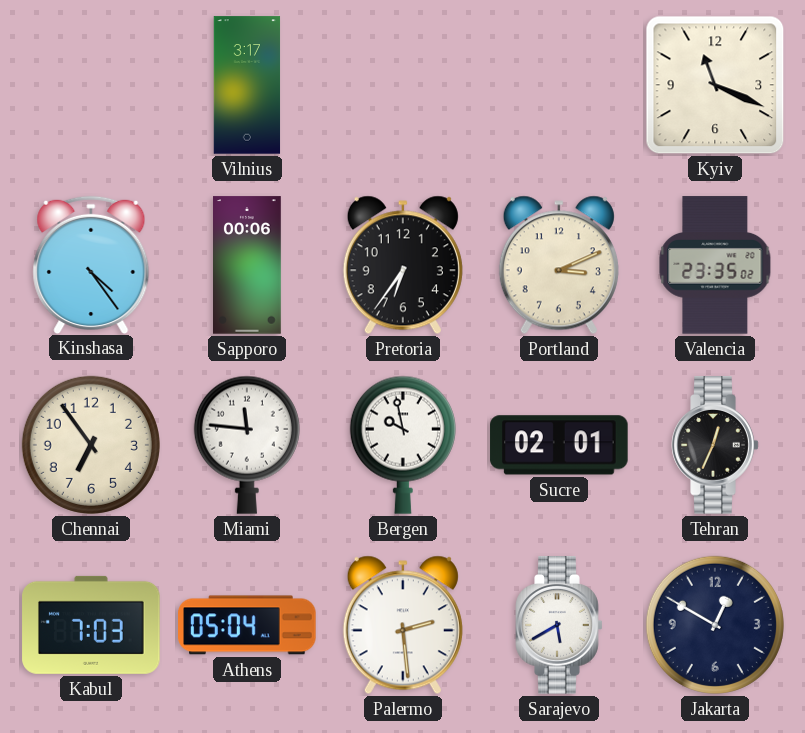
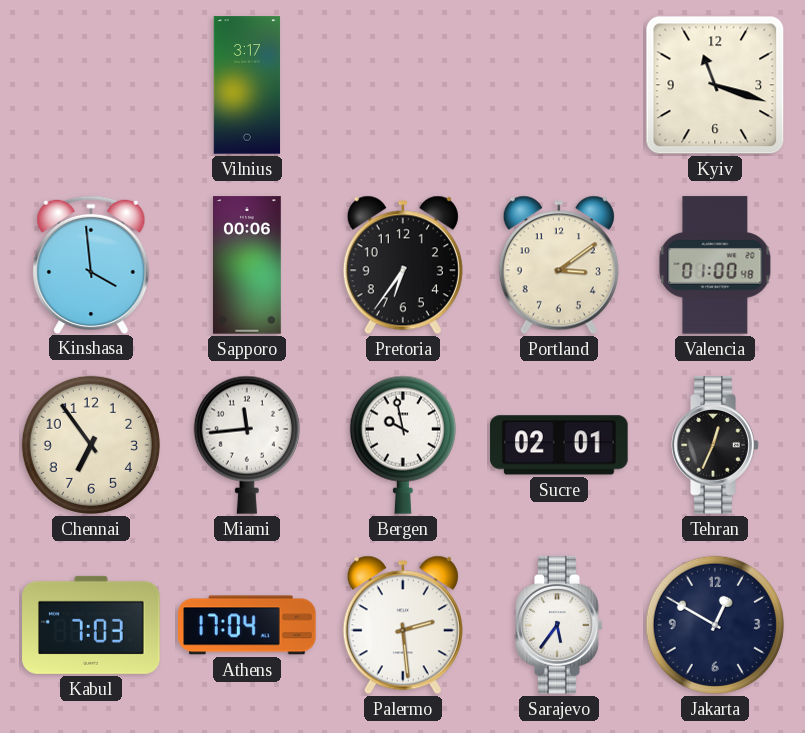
Kyiv: 11:19 -> 11:18 (715, 85)
Kinshasa: 4:24 -> 3:59 (91, 264)
Portland: 3:11 -> 3:09 (559, 265)
Valencia: 23:35 -> 01:00 (715, 265)
Miami: 11:46 -> 11:44 (247, 445)
Athens: 05:04 -> 17:04 (247, 625)
Sarajevo: 5:40 -> 5:36 (559, 625)
